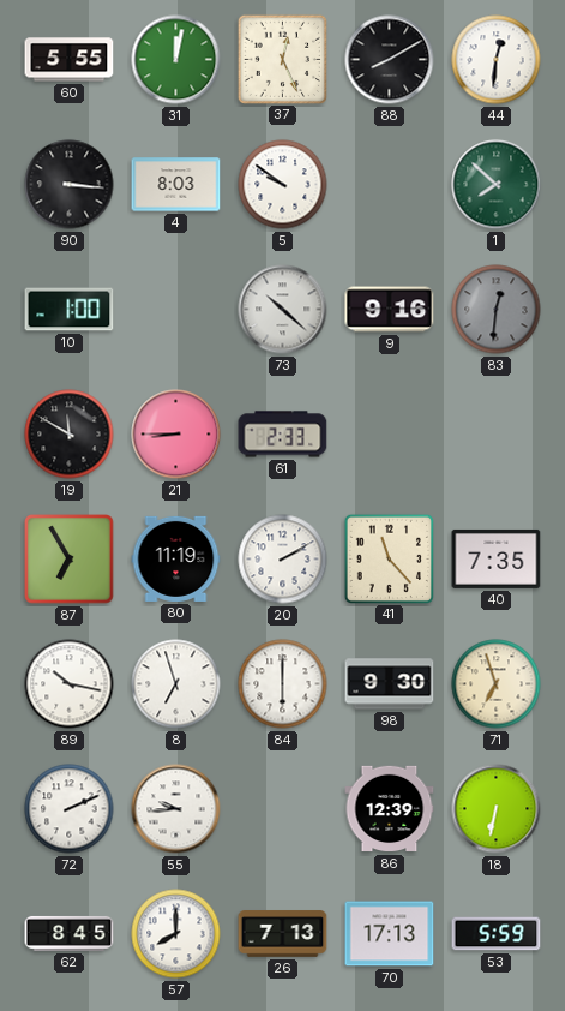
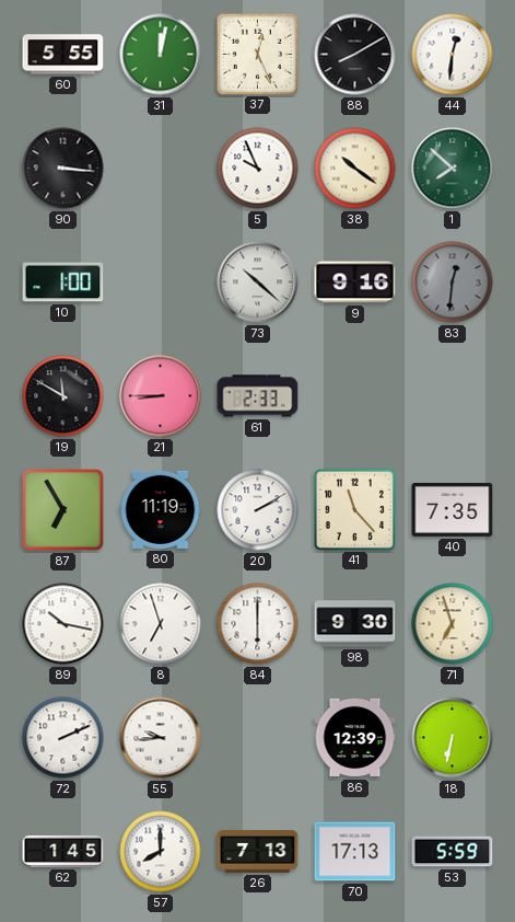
4: 8:03 -> none (176, 185)
5: 9:51 -> 9:56 (258, 169)
38: none -> 10:21 (355, 169)
62: 8:45 -> 1:45 (63, 851)
